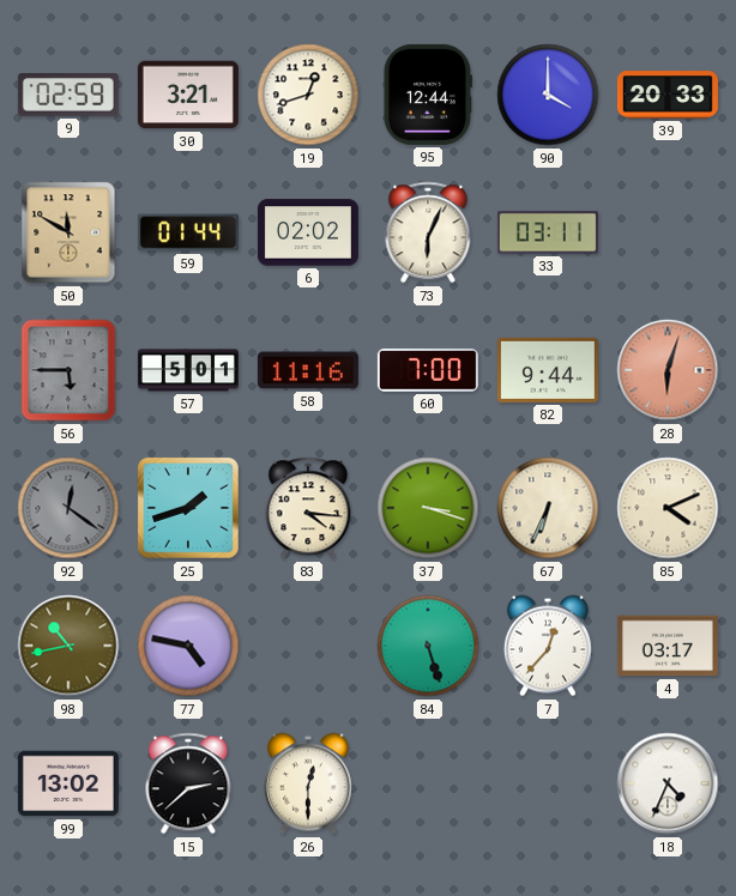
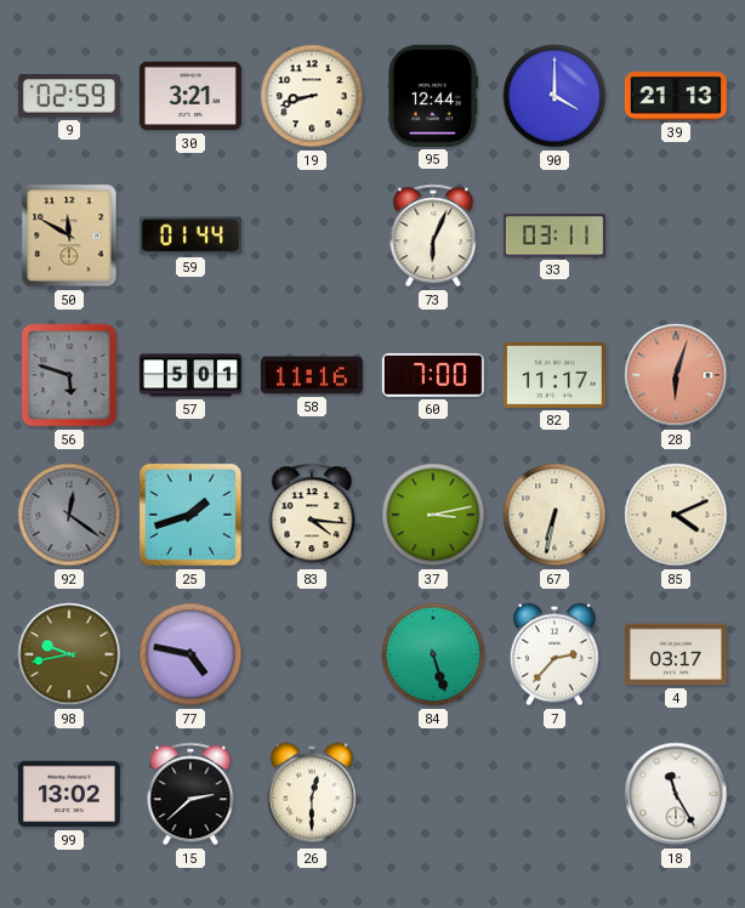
19: 12:42 -> 8:42 (312, 96)
39: 20:33 -> 21:13 (676, 96)
6: 02:02 -> none (308, 232)
56: 5:45 -> 5:48 (69, 375)
82: 9:44 -> 11:17 (555, 375)
37: 3:18 -> 3:13 (433, 515)
67: 6:34 -> 6:32 (555, 515)
98: 10:43 -> 9:43 (69, 654)
7: 12:37 -> 2:37 (555, 654)
18: 4:34 -> 11:25 (676, 794)
